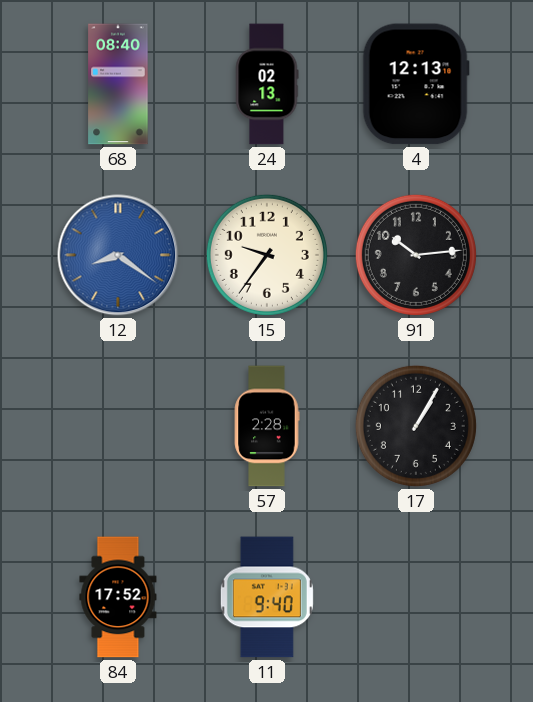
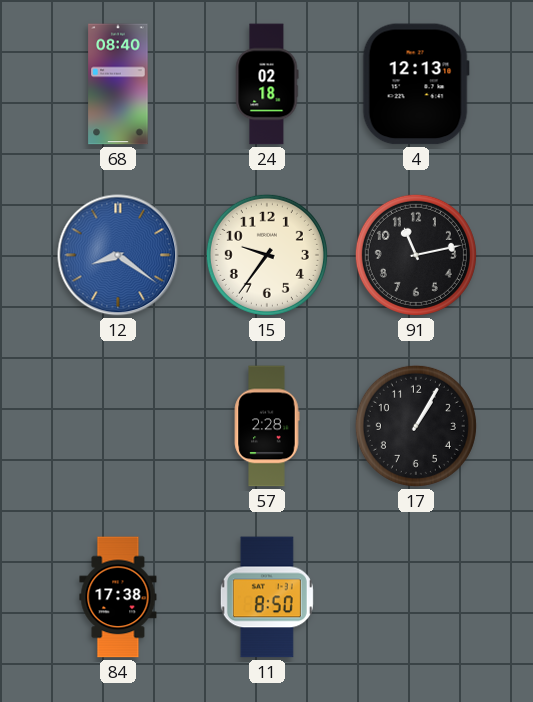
24: 02:13 -> 02:18 (267, 84)
91: 10:14 -> 11:13 (416, 255)
84: 17:52 -> 17:38 (118, 597)
11: 9:40 -> 8:50 (267, 597)
